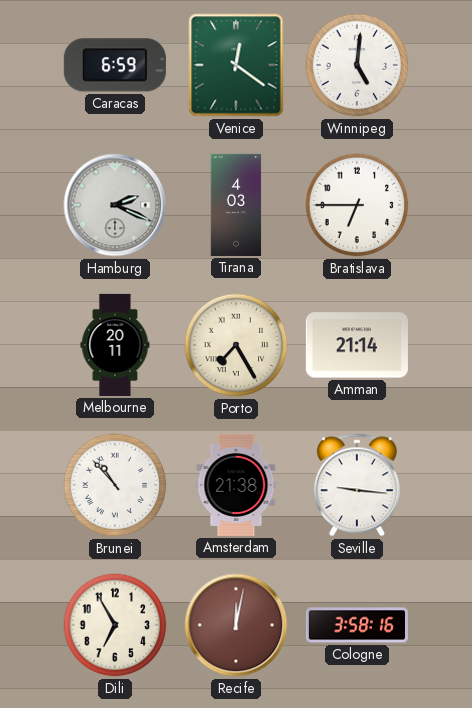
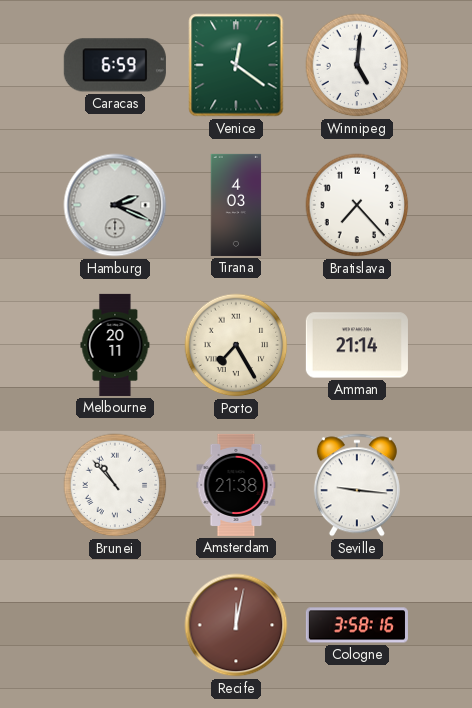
Bratislava: 6:45 -> 7:23 (357, 205)
Dili: 6:55 -> none (115, 625)
